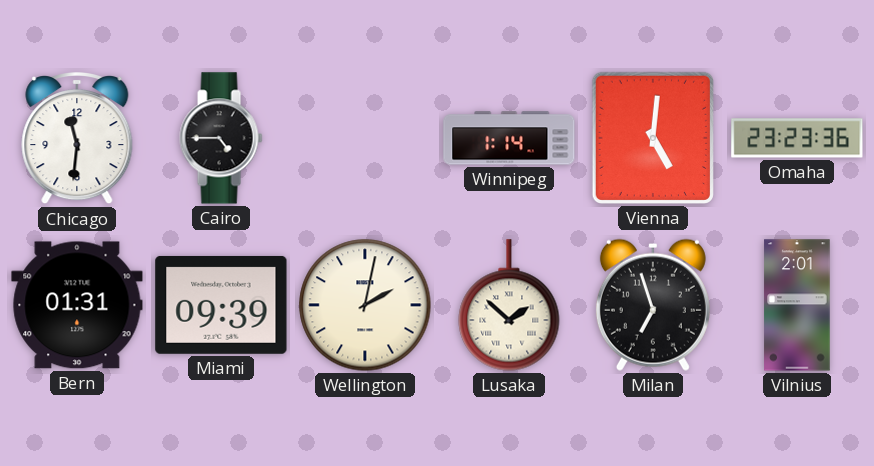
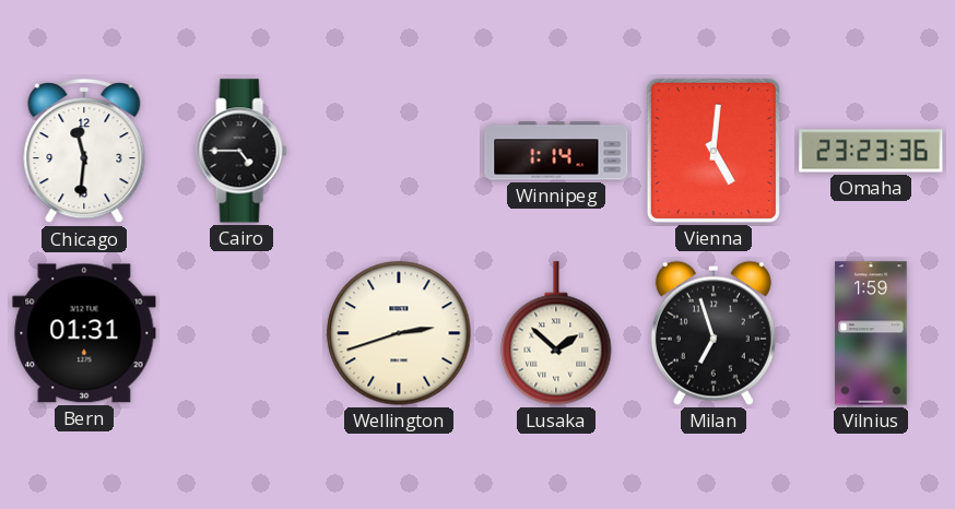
Miami: 09:39 -> none (221, 305)
Wellington: 2:02 -> 2:42 (399, 333)
Vilnius: 2:01 -> 1:59 (871, 333)
